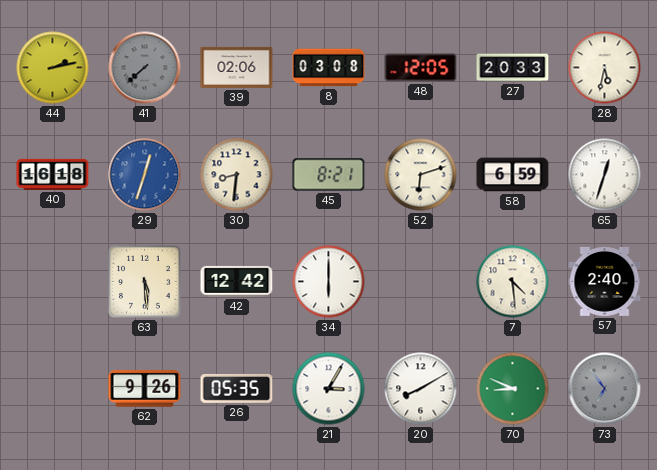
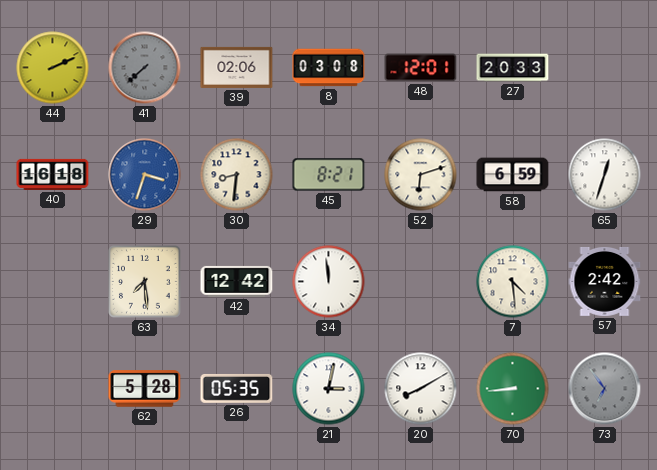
44: 2:13 -> 2:11 (53, 68)
48: 12:05 -> 12:01 (421, 68)
28: 5:32 -> none (605, 68)
29: 12:33 -> 3:33 (145, 175)
63: 5:29 -> 7:29 (145, 282)
34: 6:00 -> 11:59 (329, 282)
57: 2:40 -> 2:42 (605, 281)
62: 9:26 -> 5:28 (145, 389)
21: 3:05 -> 3:02 (329, 389)
70: 8:49 -> 8:44 (513, 389)
